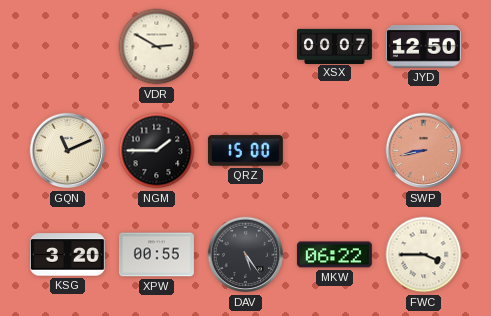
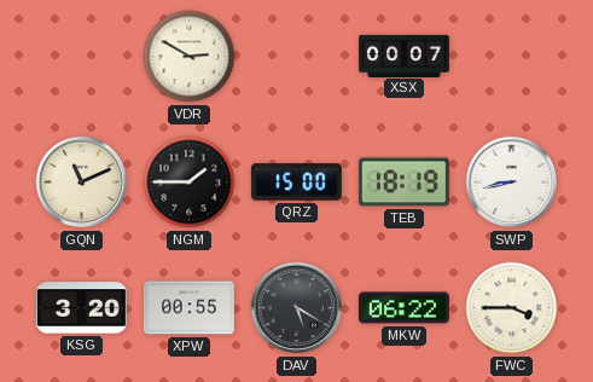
JYD: 12:50 -> none (423, 47)
TEB: none -> 18:19 (403, 183)
SWP dial: salmon -> white (512, 183)
DAV: 5:24 -> 5:20 (297, 308)
